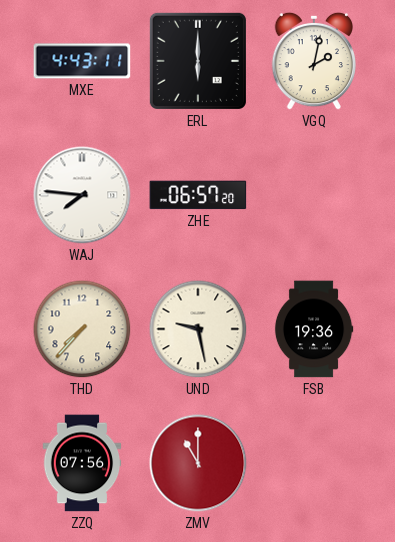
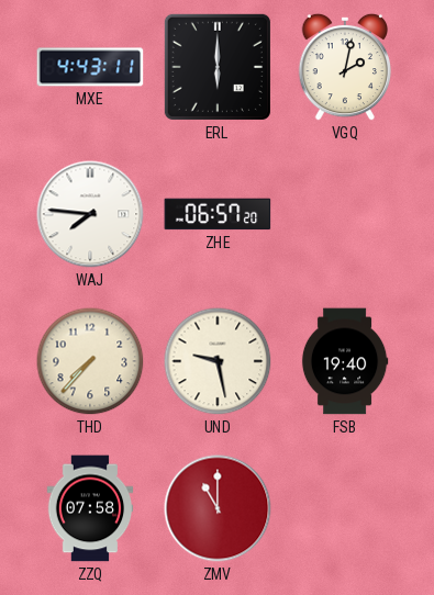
FSB: 19:36 -> 19:40 (345, 361)
ZZQ: 07:56 -> 07:58 (90, 508)
